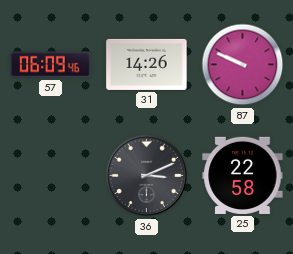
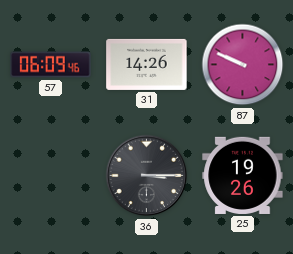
36: 3:11 -> 3:15 (147, 176)
25: 22:58 -> 19:26 (243, 175)
